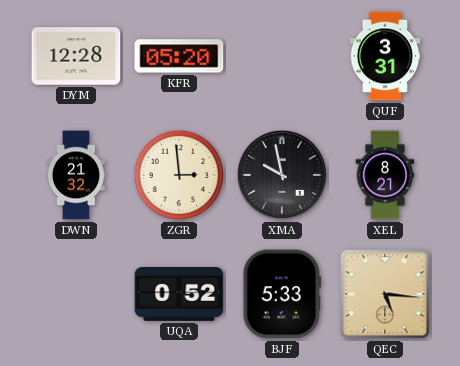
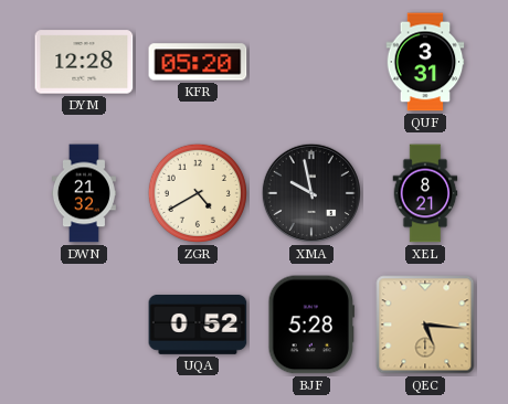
ZGR: 2:59 -> 4:40 (198, 193)
BJF: 5:33 -> 5:28 (310, 325)
